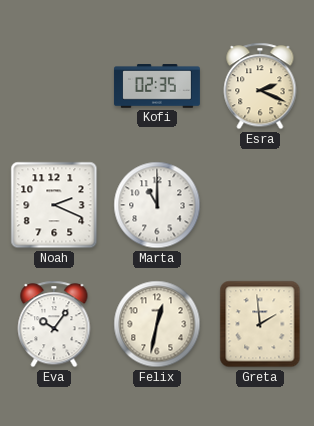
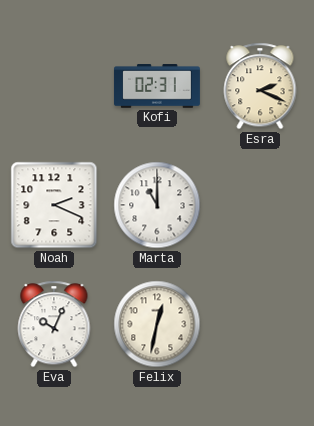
Kofi: 02:35 -> 02:31 (157, 86)
Eva: 10:06 -> 10:04 (54, 324)
Greta: 1:59 -> none (260, 324)
